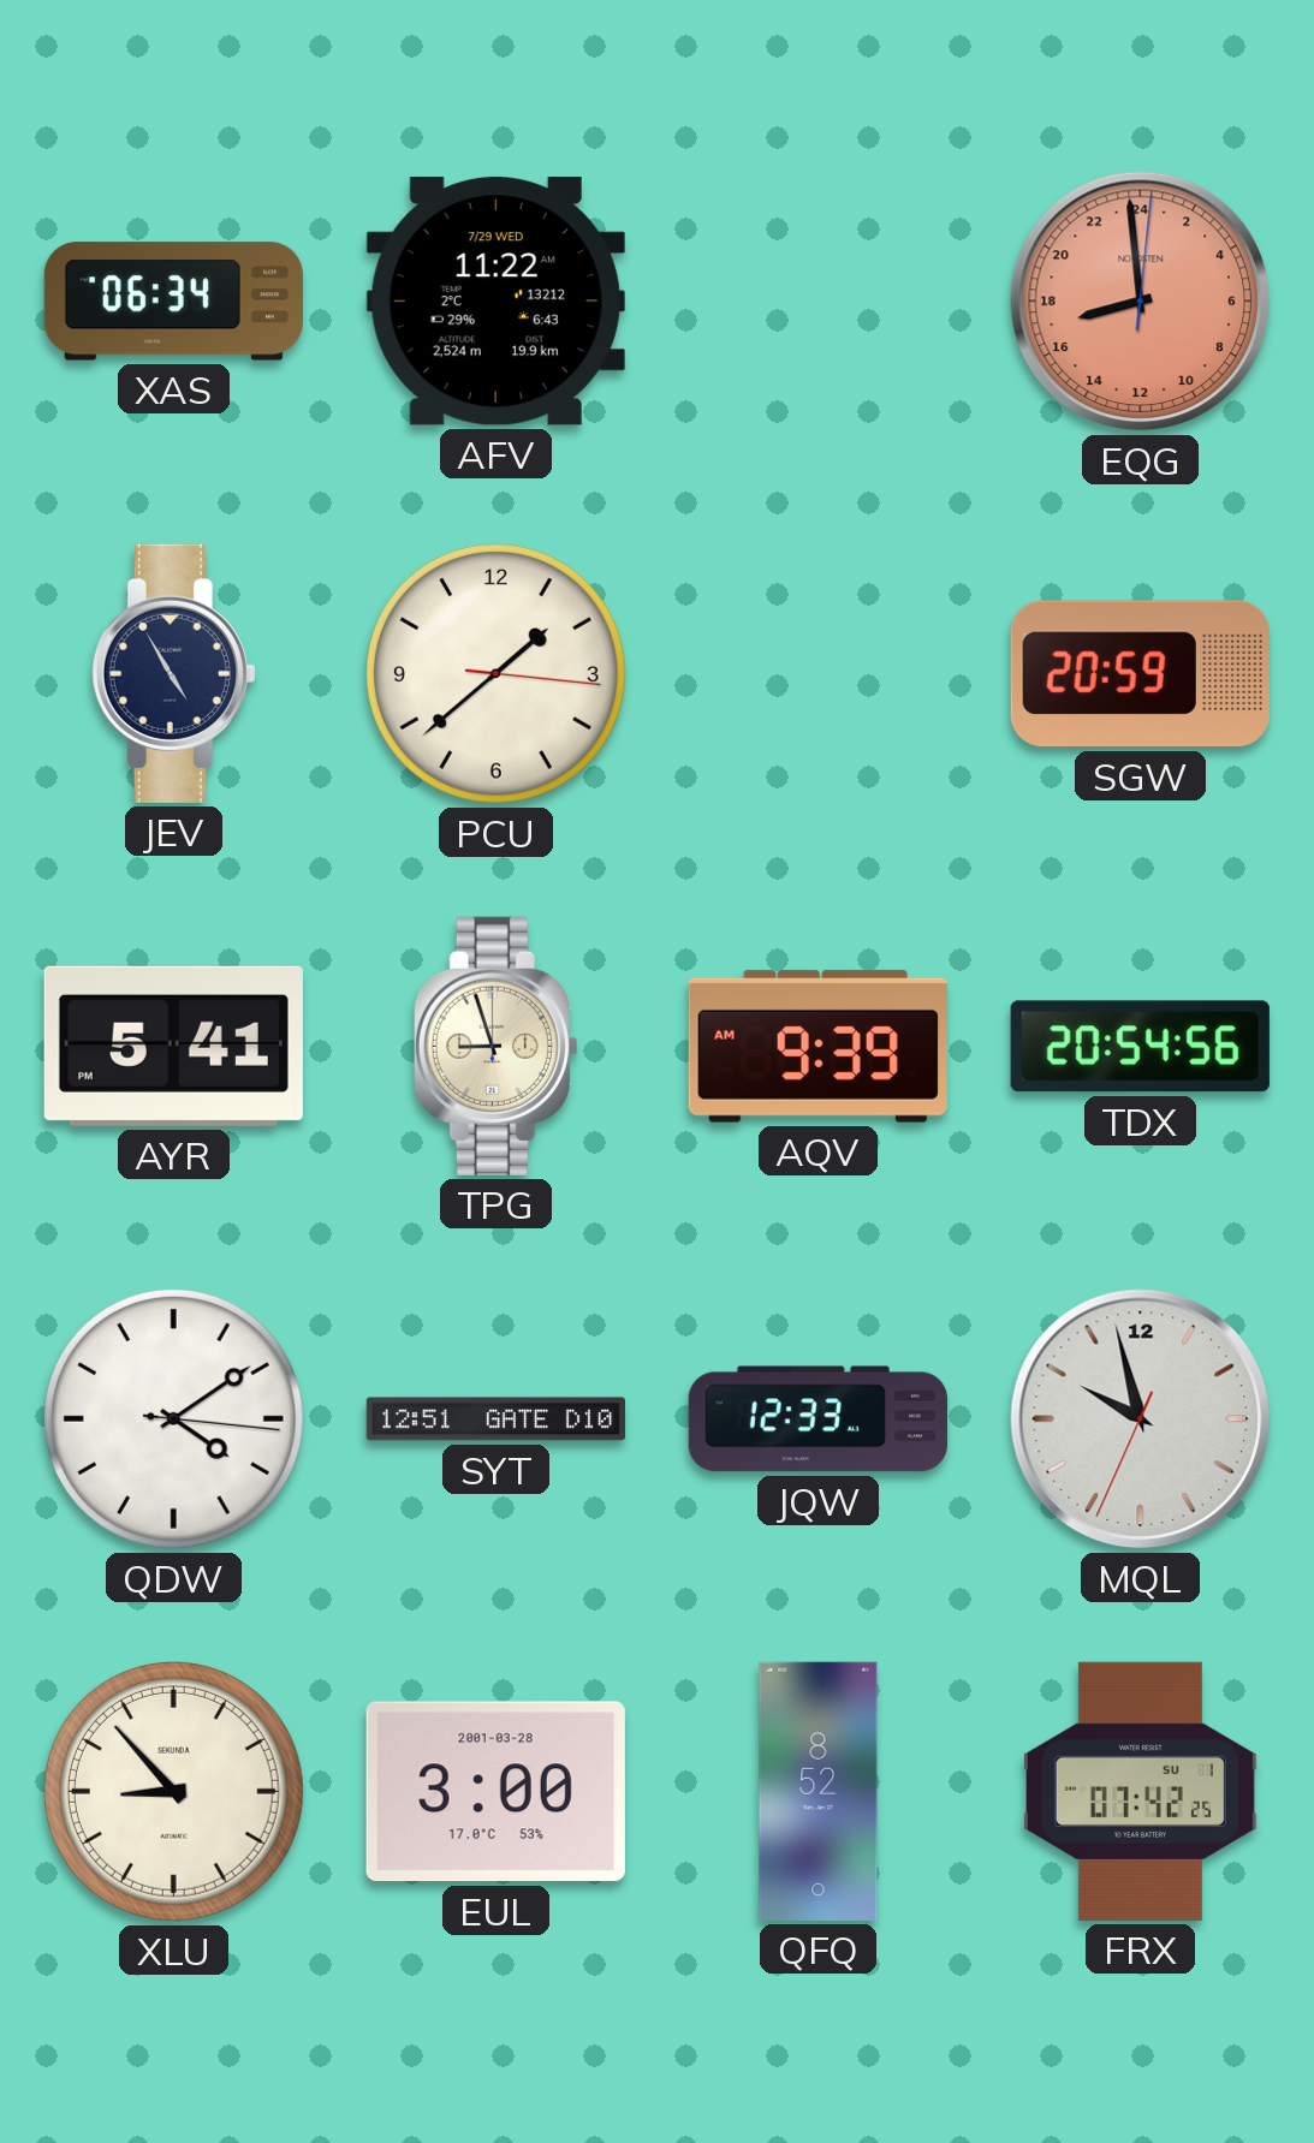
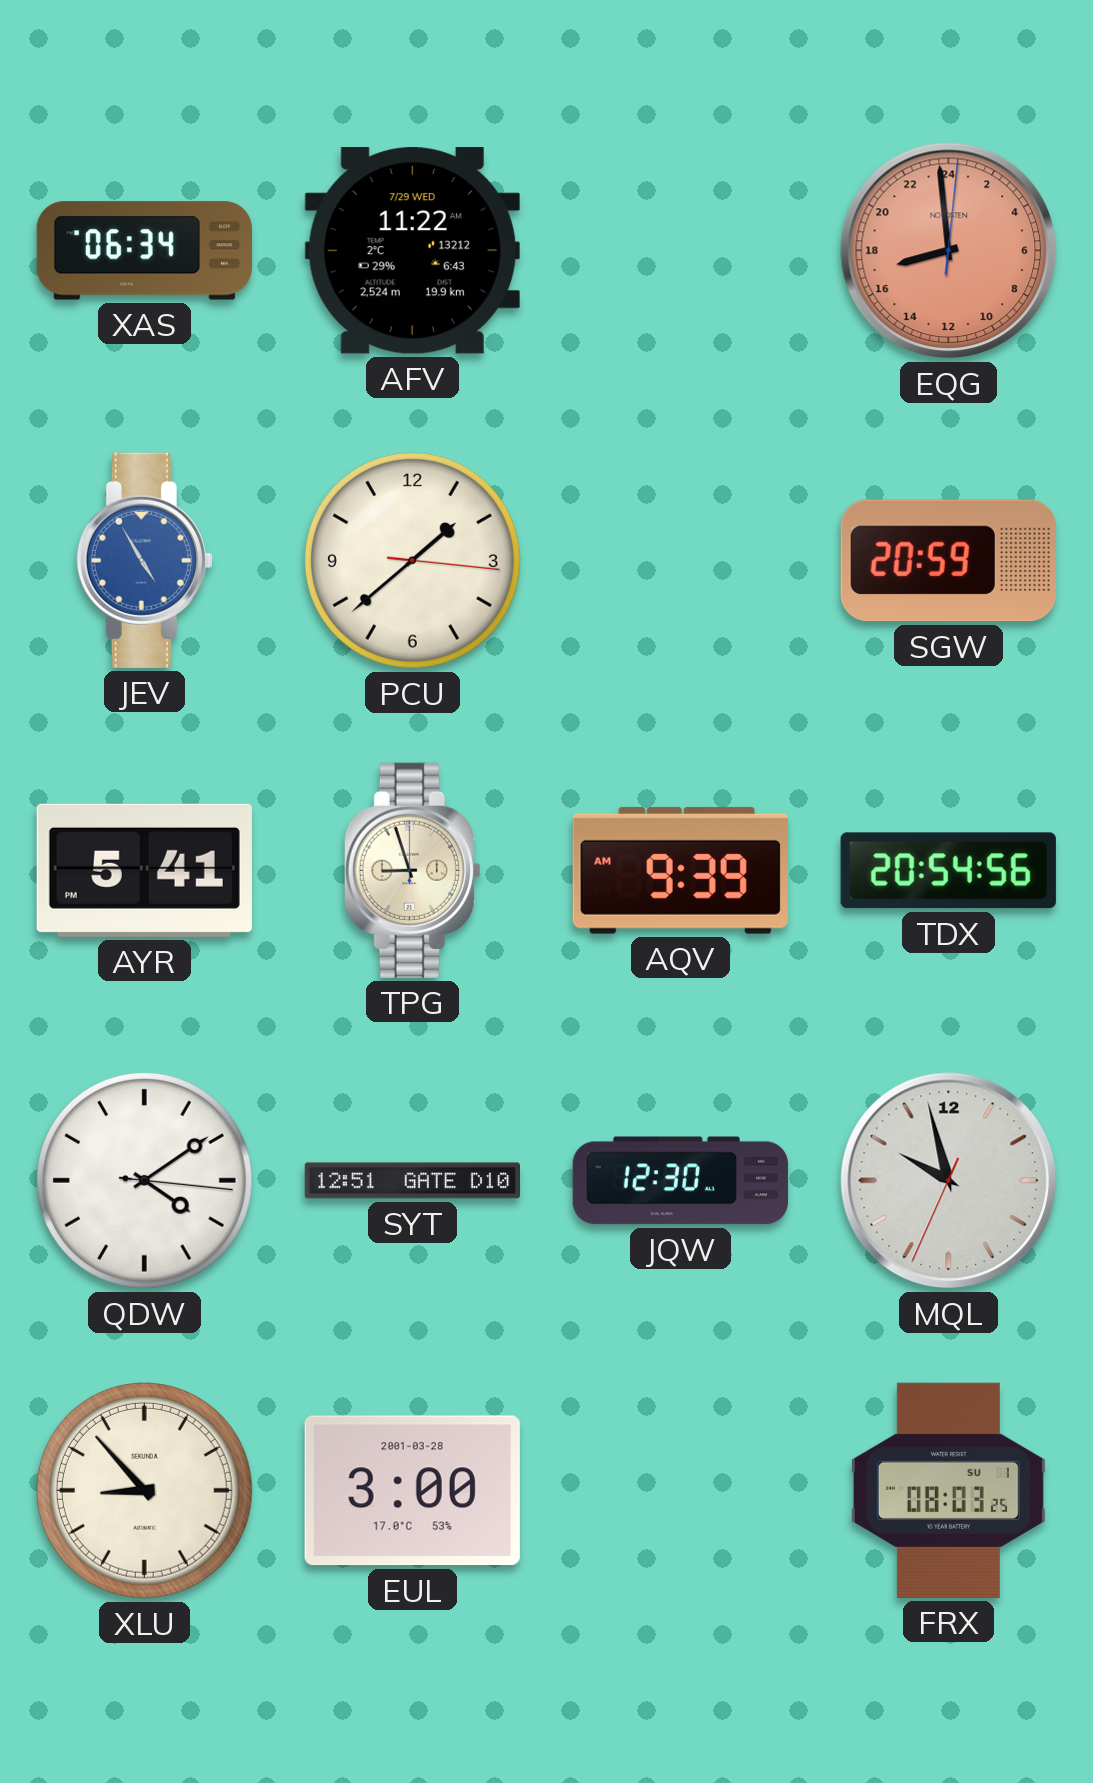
JEV dial: navy -> blue (144, 560)
JQW: 12:33 -> 12:30 (680, 1181)
QFQ: 8:52 -> none (819, 1791)
FRX: 07:42 -> 08:03 (948, 1490)
